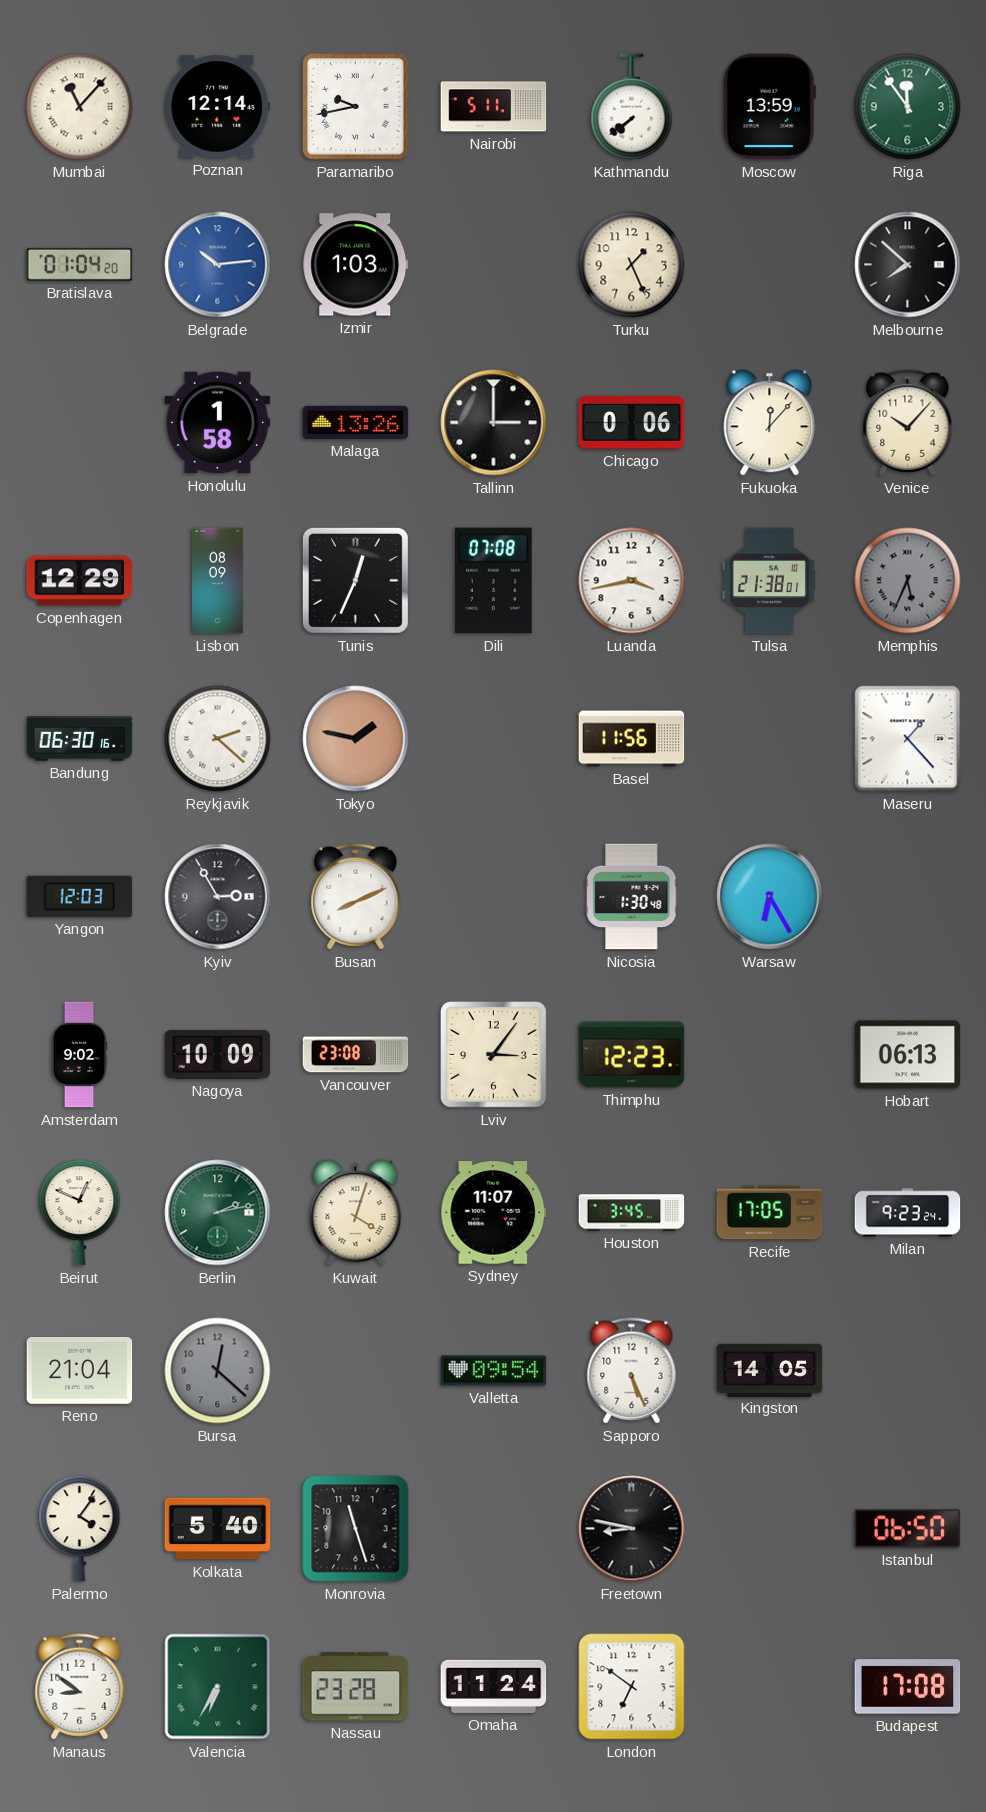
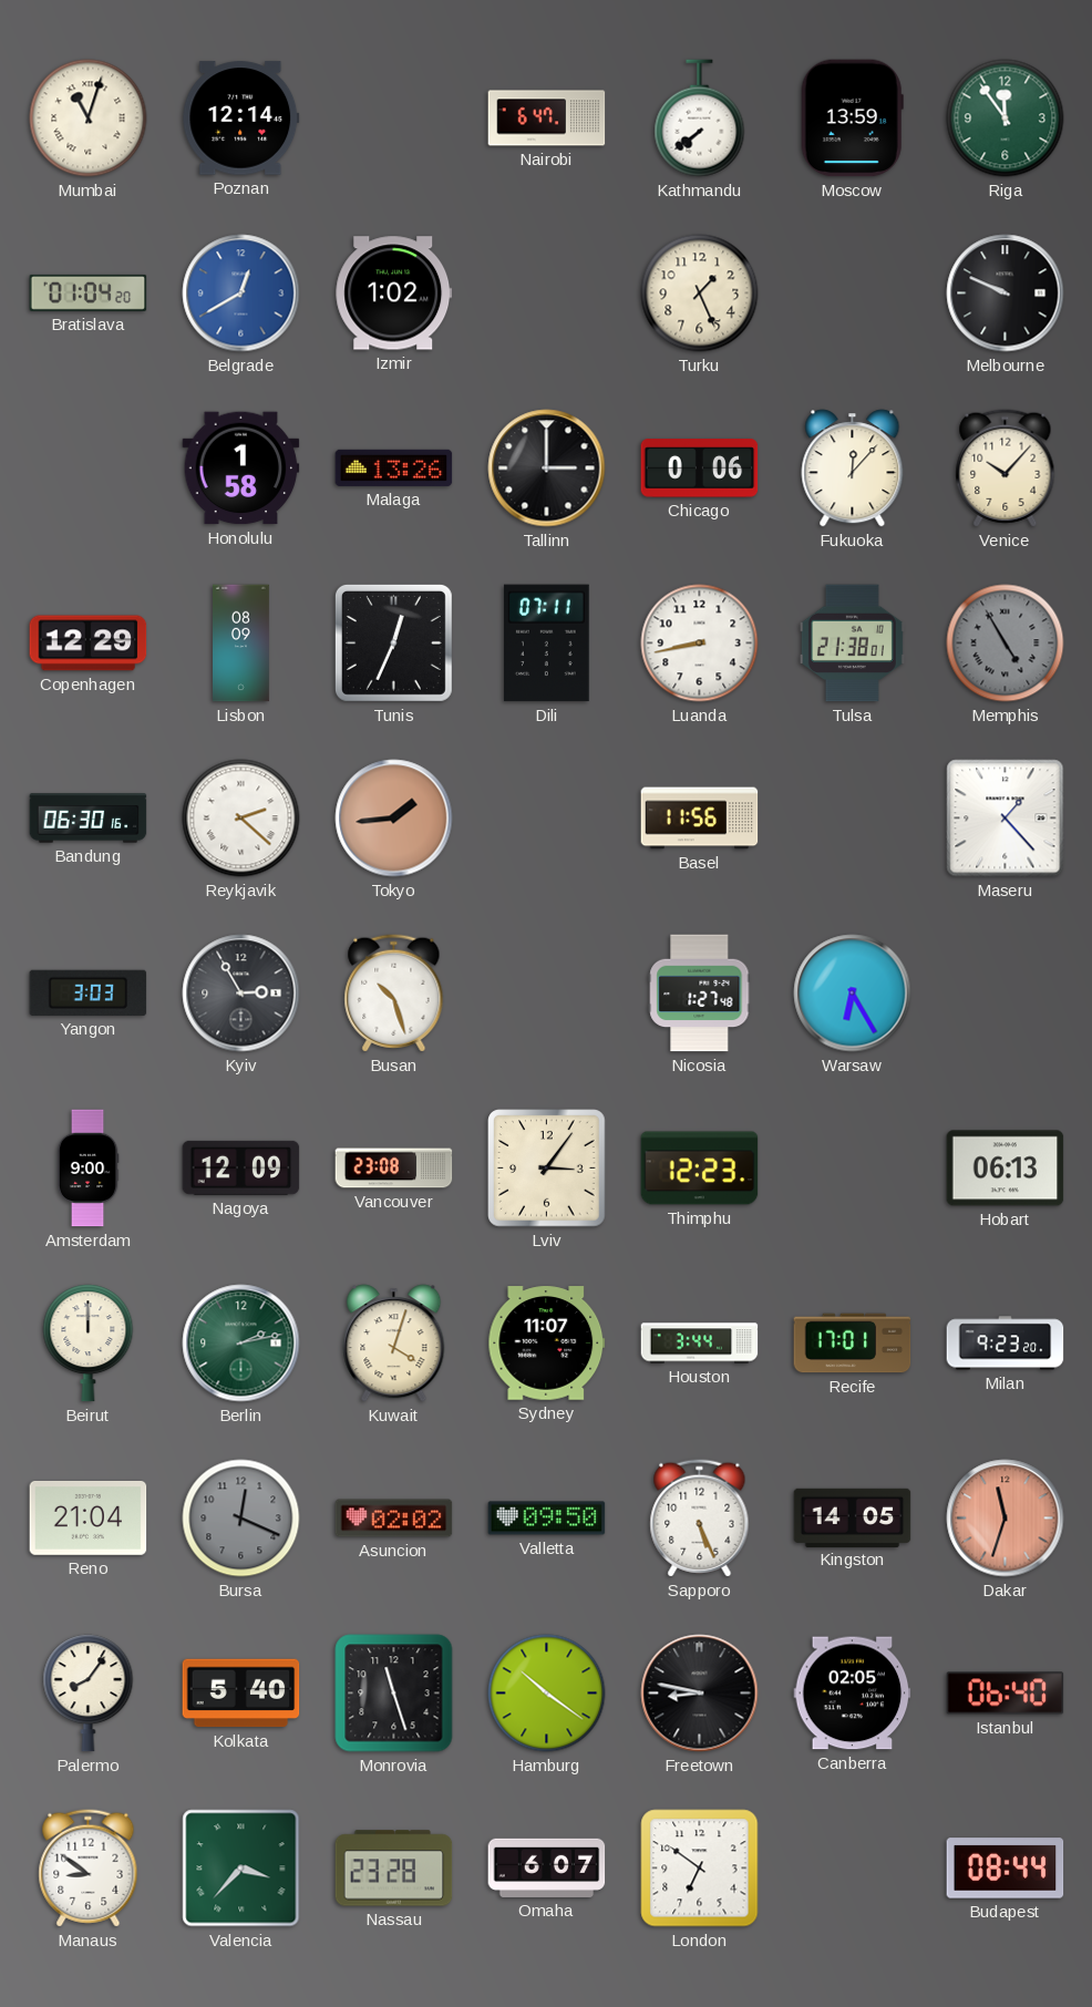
Mumbai: 11:07 -> 11:03 (89, 119)
Paramaribo: 9:43 -> none (356, 107)
Nairobi: 5:11 -> 6:47 (547, 119)
Belgrade: 10:14 -> 12:40 (241, 294)
Izmir: 1:03 -> 1:02 (394, 294)
Melbourne: 7:52 -> 9:49 (1006, 294)
Dili: 07:08 -> 07:11 (546, 644)
Luanda: 3:43 -> 8:43 (700, 644)
Memphis: 5:34 -> 4:55 (1006, 644)
Tokyo: 1:47 -> 1:44 (394, 819)
Yangon: 12:03 -> 3:03 (89, 992)
Busan: 8:11 -> 10:27 (394, 994)
Nicosia: 1:30 -> 1:27 (700, 994)
Amsterdam: 9:02 -> 9:00 (87, 1169)
Nagoya: 10:09 -> 12:09 (241, 1167)
Beirut: 12:49 -> 12:00 (89, 1344)
Houston: 3:45 -> 3:44 (700, 1344)
Recife: 17:05 -> 17:01 (853, 1344)
Milan: 9:23:24 -> 9:23:20 (1006, 1344)
Bursa: 12:22 -> 12:19 (241, 1519)
Asuncion: none -> 02:02 (394, 1519)
Valletta: 09:54 -> 09:50 (547, 1519)
Dakar: none -> 11:33 (1006, 1519)
Palermo: 4:06 -> 8:06 (89, 1694)
Hamburg: none -> 10:21 (547, 1694)
Canberra: none -> 02:05 (853, 1694)
Istanbul: 06:50 -> 06:40 (1006, 1694)
Valencia: 6:35 -> 3:37 (241, 1869)
Omaha: 11:24 -> 6:07 (547, 1867)
Budapest: 17:08 -> 08:44 (1006, 1869)
